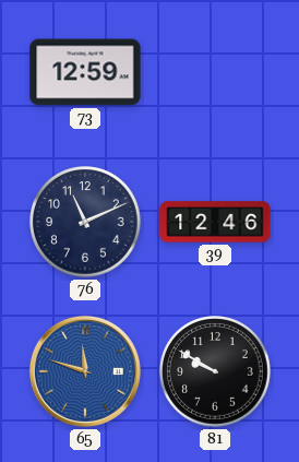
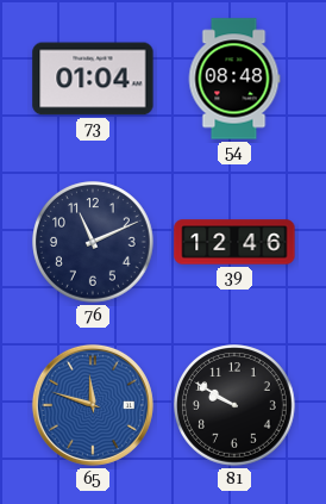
73: 12:59 -> 01:04 (93, 79)
54: none -> 08:48 (234, 79)
